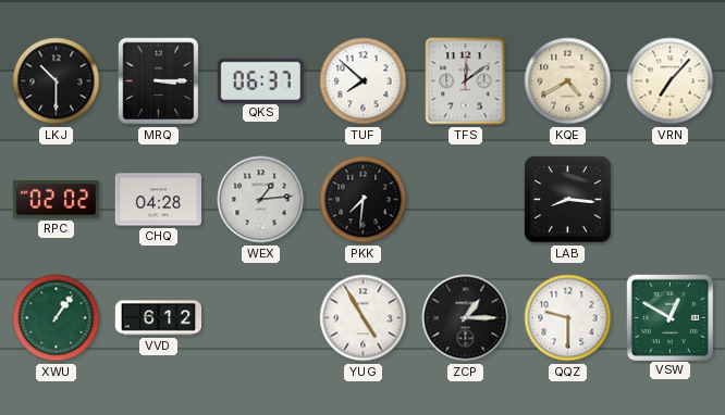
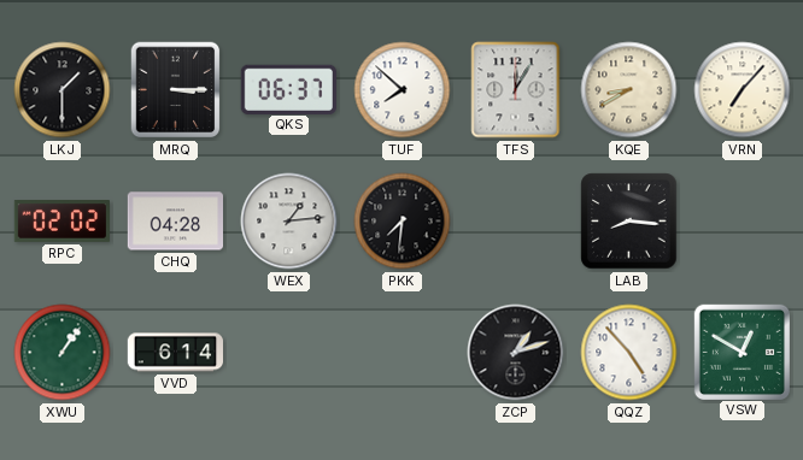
LKJ: 10:30 -> 1:30 (63, 90)
TFS: 12:09 -> 12:05 (516, 90)
KQE: 4:40 -> 8:40 (629, 90)
VVD: 6:12 -> 6:14 (175, 353)
YUG: 4:55 -> none (364, 318)
ZCP: 1:15 -> 1:12 (516, 353)
QQZ: 9:30 -> 4:53 (629, 353)
